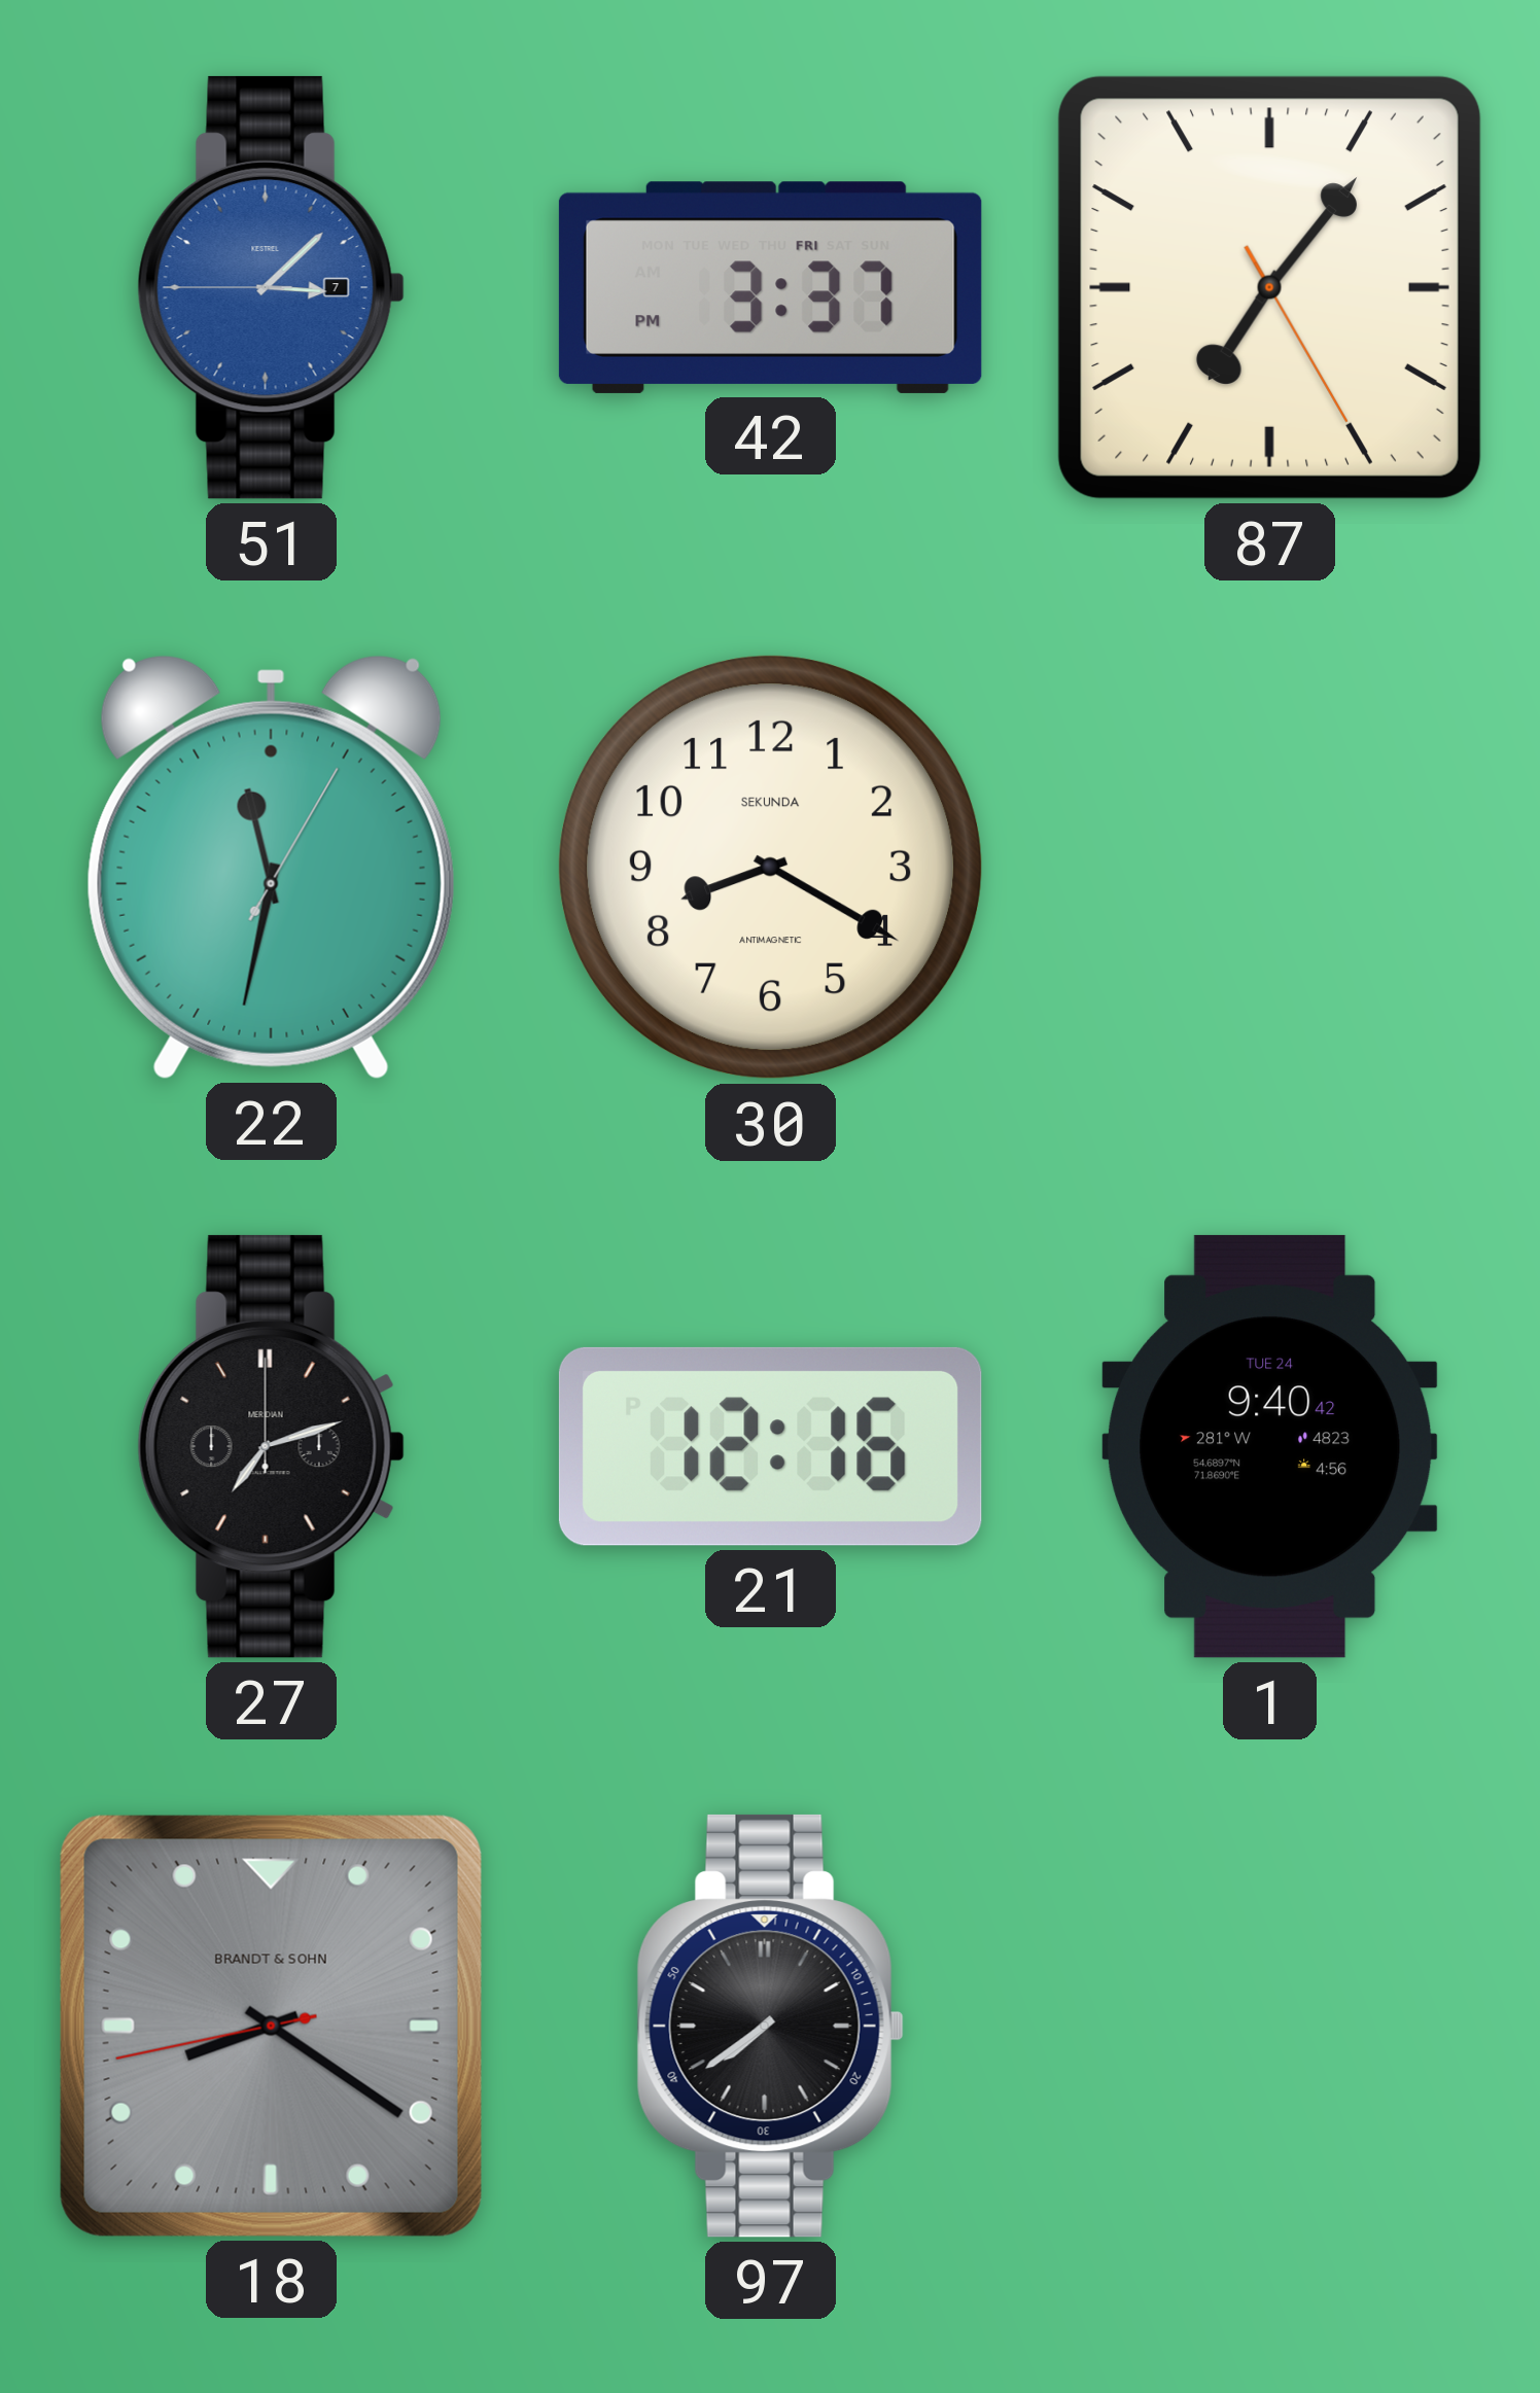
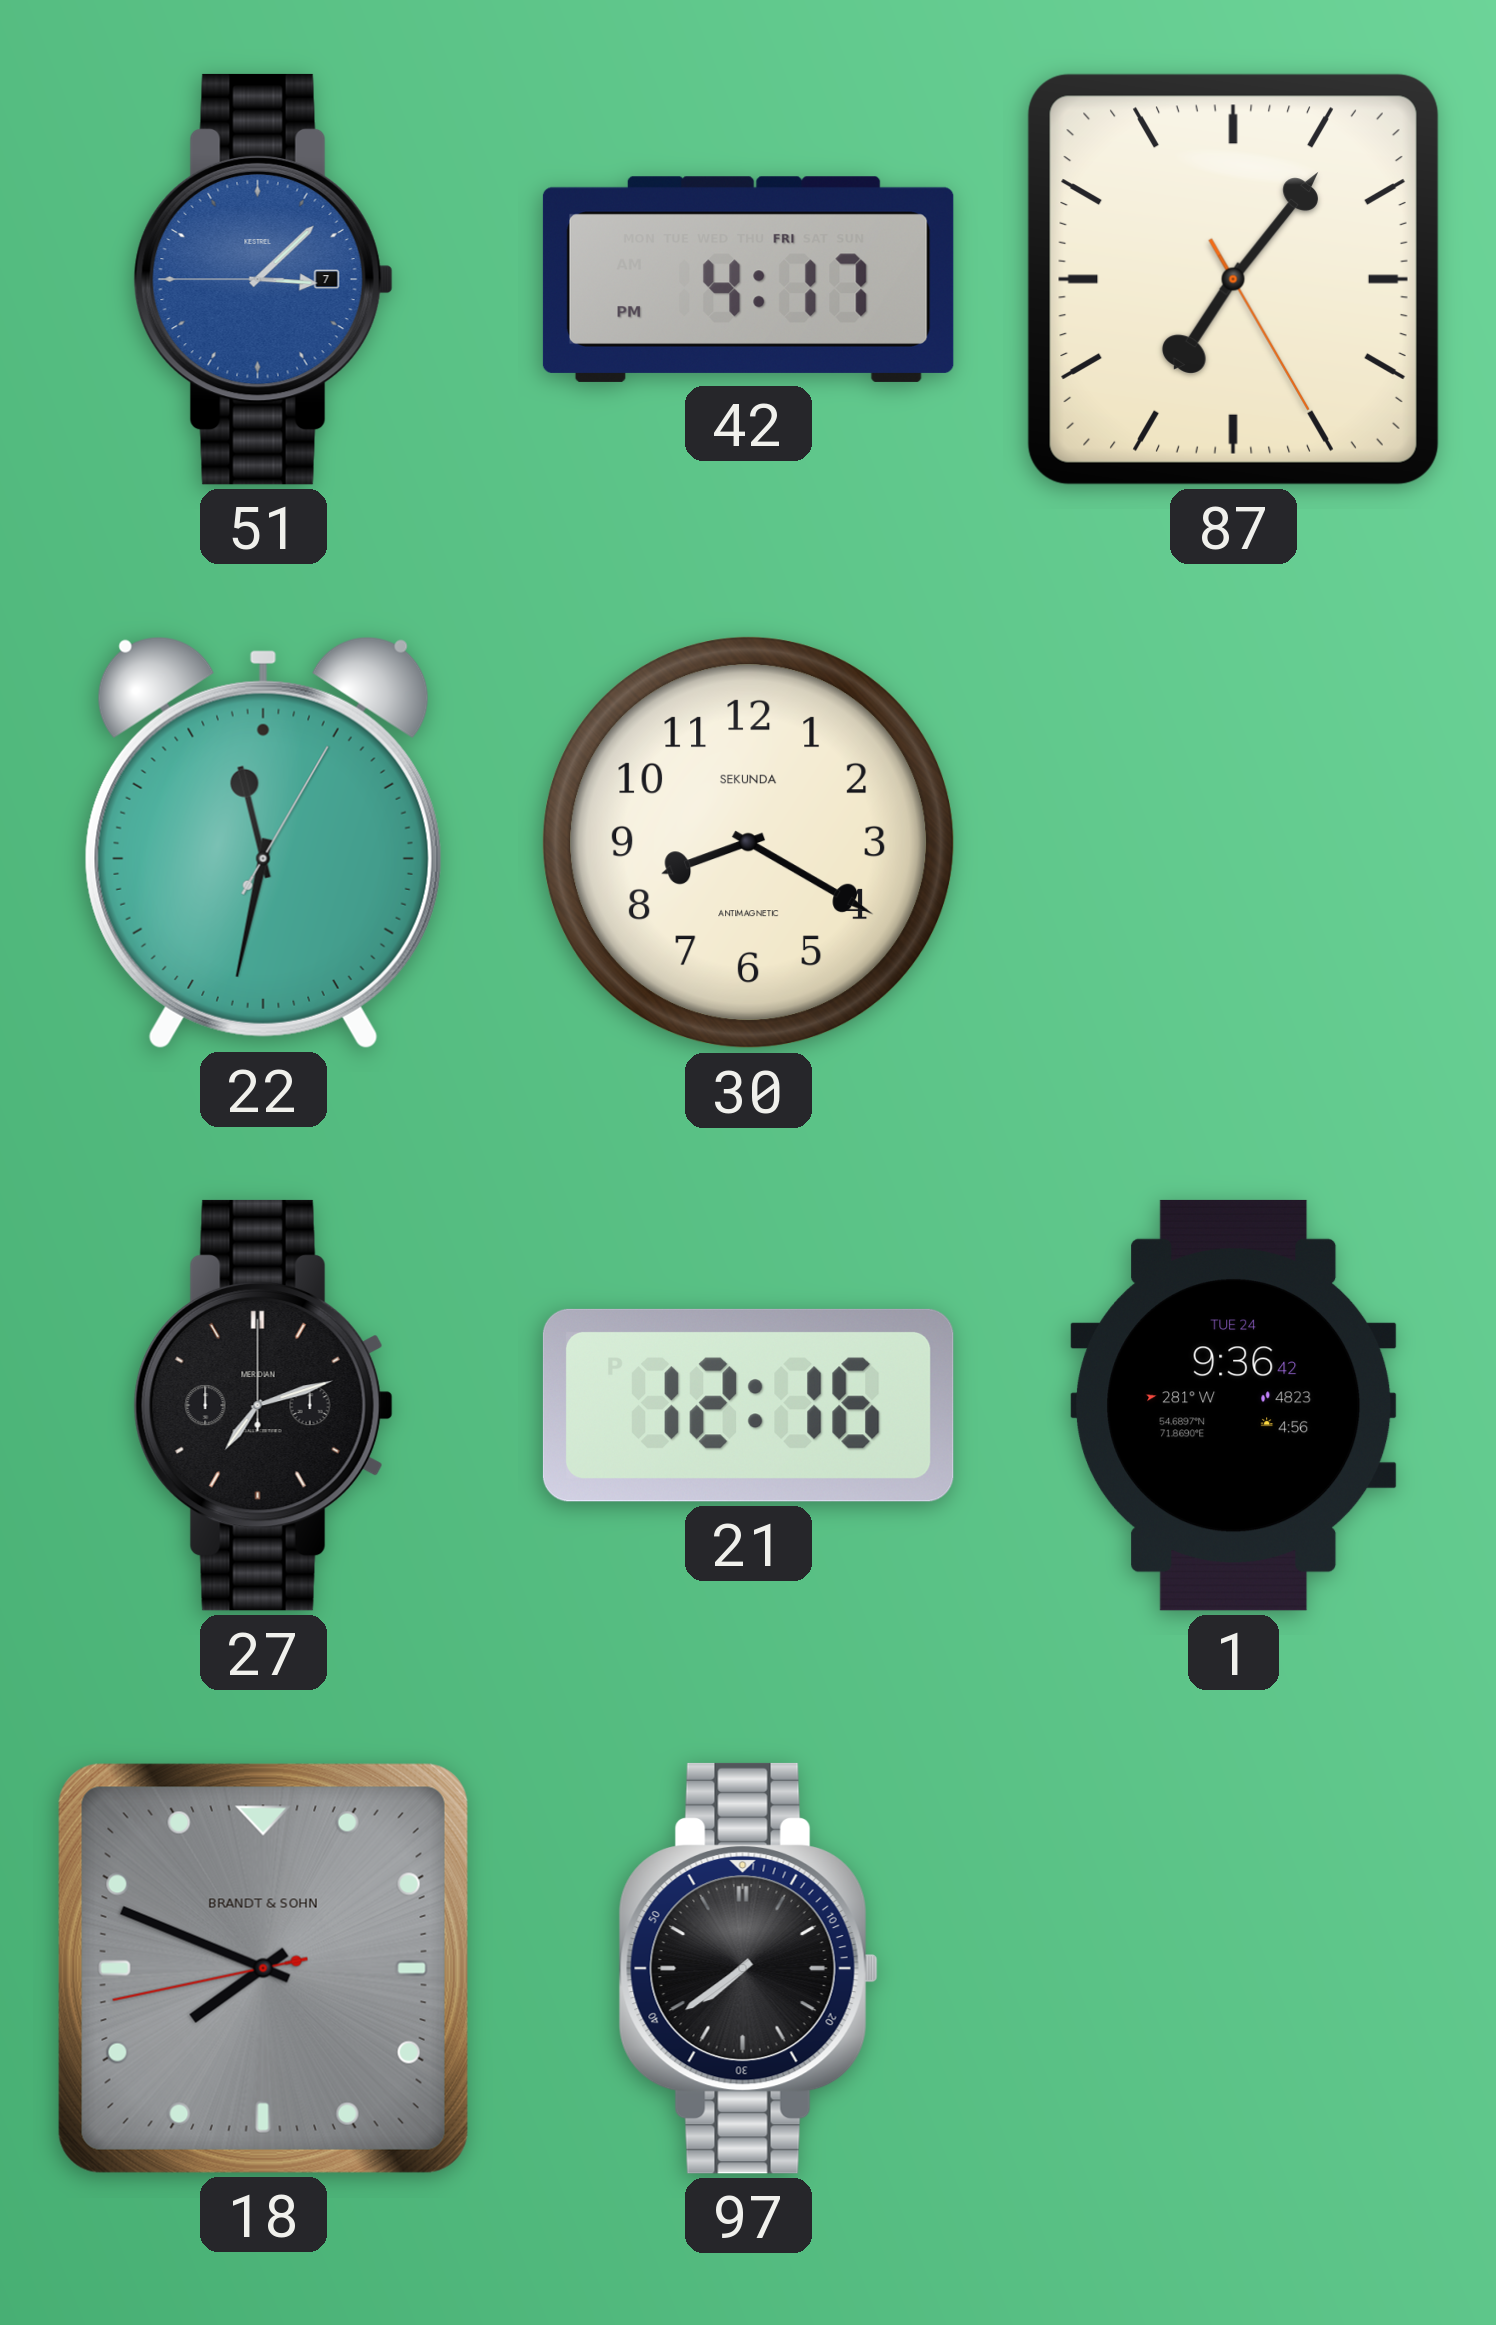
42: 3:37 -> 4:17 (748, 279)
1: 9:40 -> 9:36 (1234, 1405)
18: 8:20 -> 7:48 (263, 1968)
